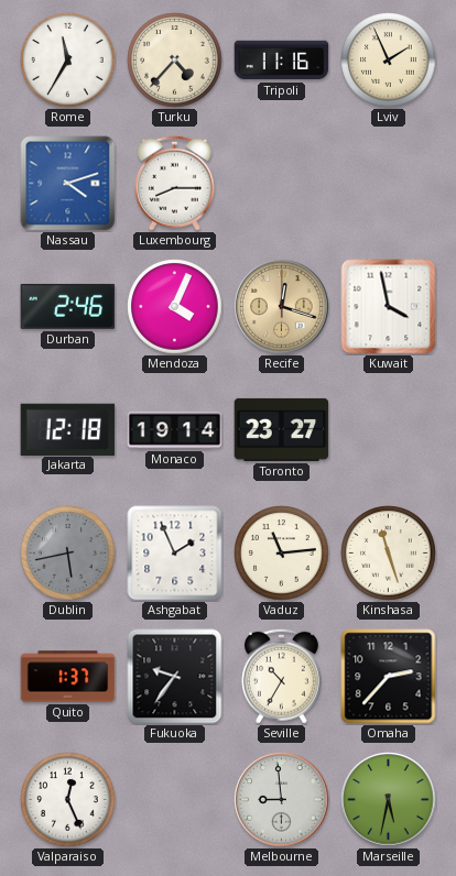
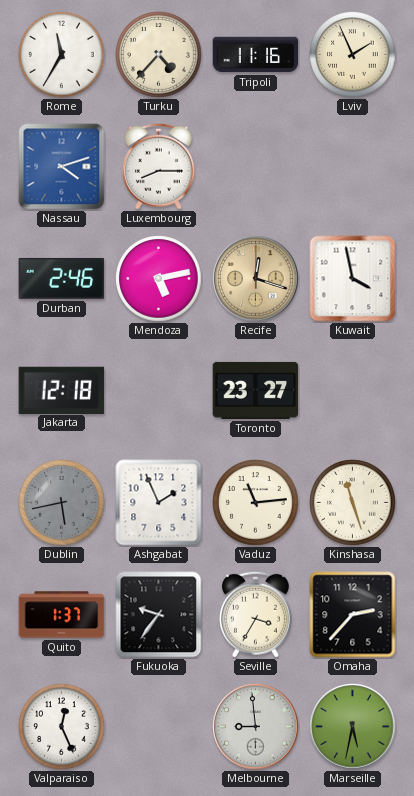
Mendoza: 4:04 -> 5:13 (159, 279)
Monaco: 19:14 -> none (175, 430)
Seville: 10:35 -> 3:35 (255, 614)
